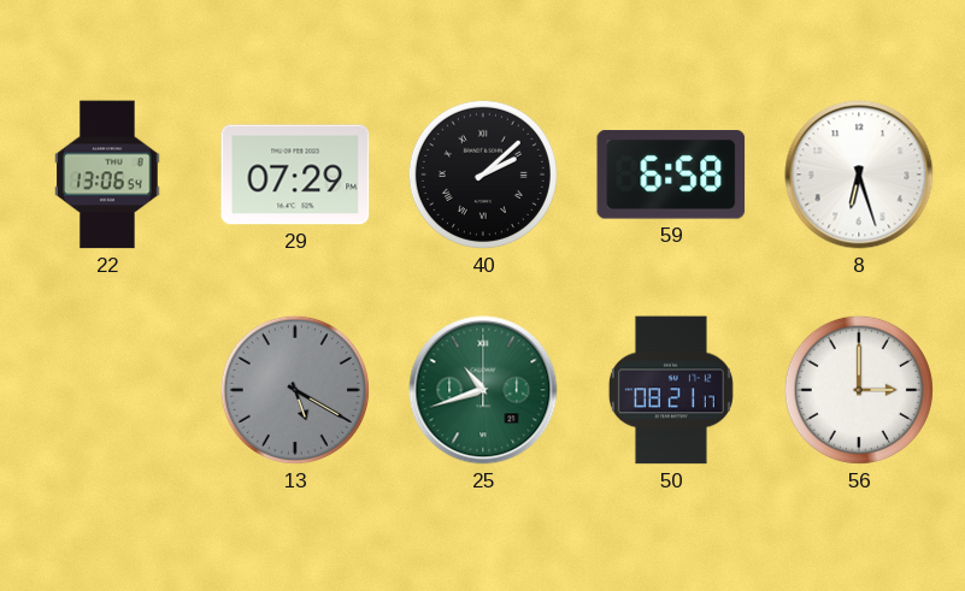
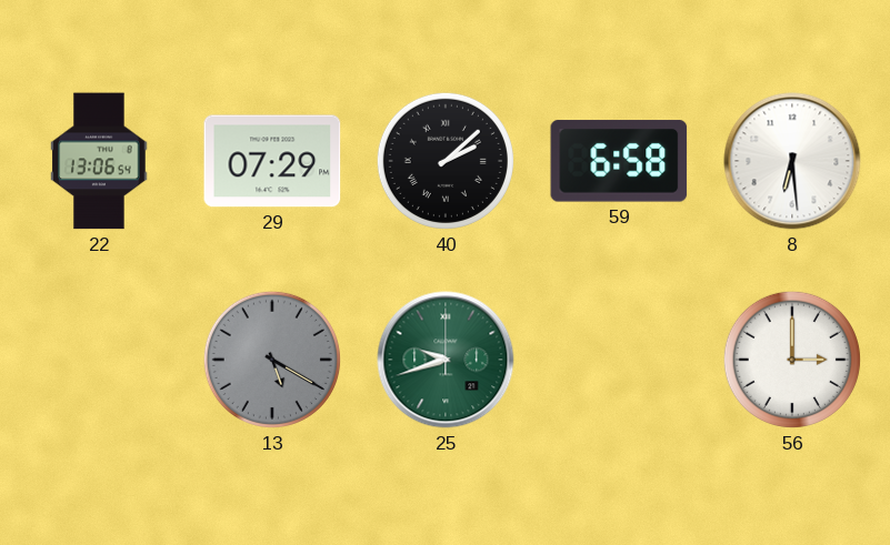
8: 6:27 -> 6:29 (792, 161)
25: 10:42 -> 9:42 (446, 360)
50: 08:21 -> none (671, 390)
